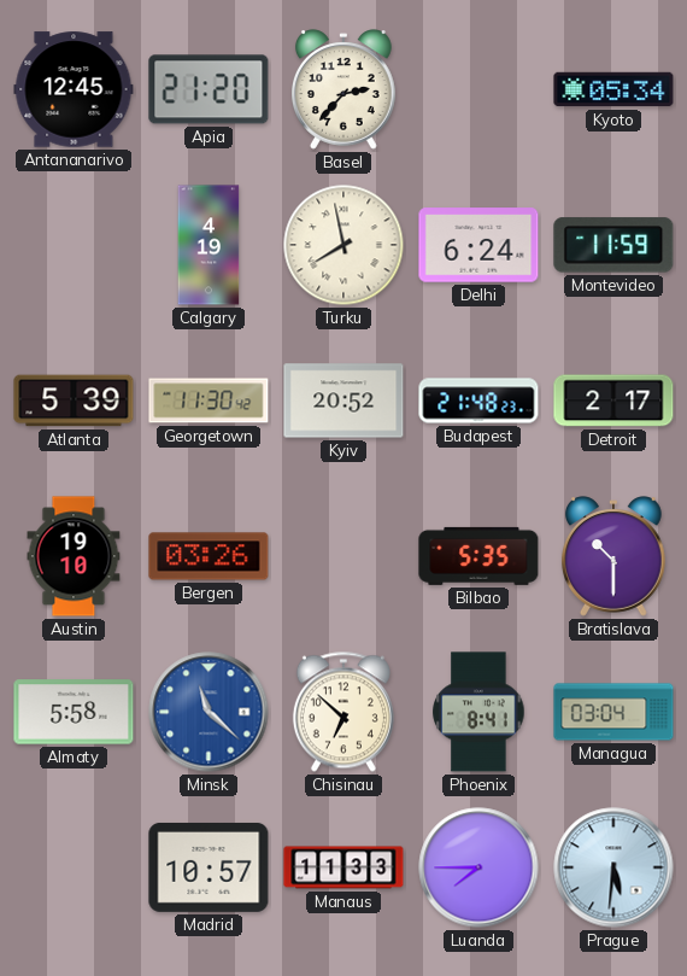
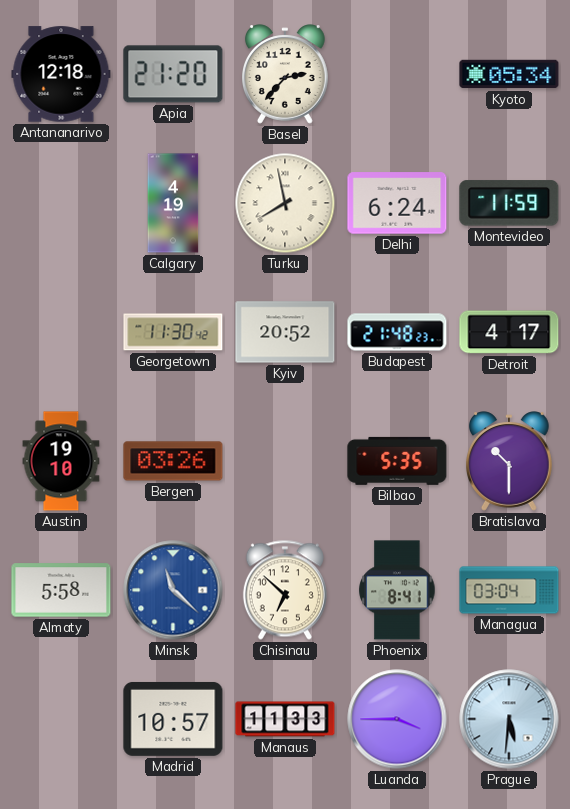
Antananarivo: 12:45 -> 12:18 (61, 74)
Atlanta: 5:39 -> none (74, 401)
Detroit: 2:17 -> 4:17 (509, 332)
Luanda: 7:45 -> 3:45 (397, 719)
